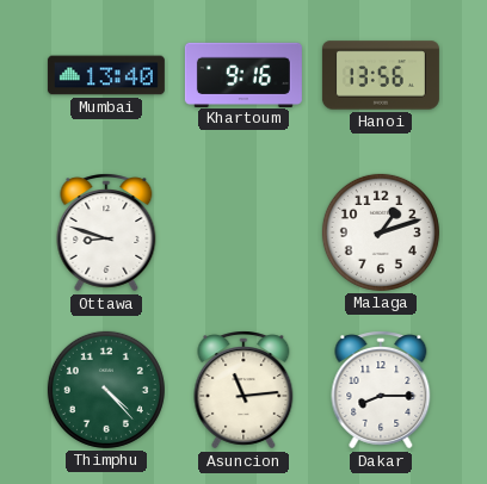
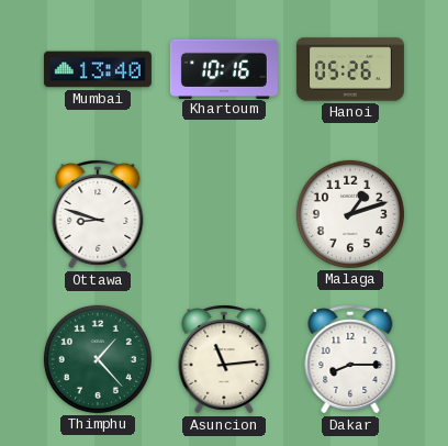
Khartoum: 9:16 -> 10:16 (224, 68)
Hanoi: 13:56 -> 05:26 (350, 69)
Thimphu: 4:23 -> 1:23 (98, 359)
